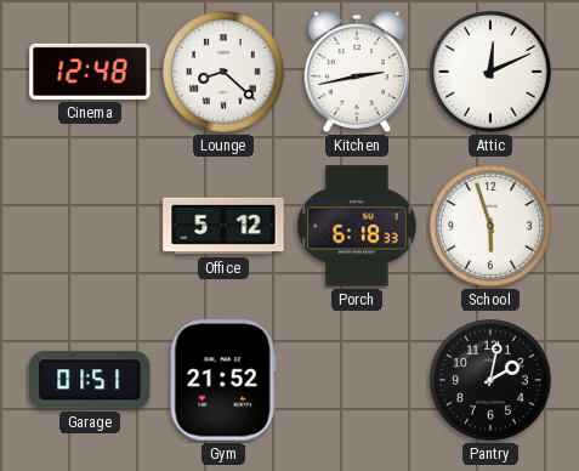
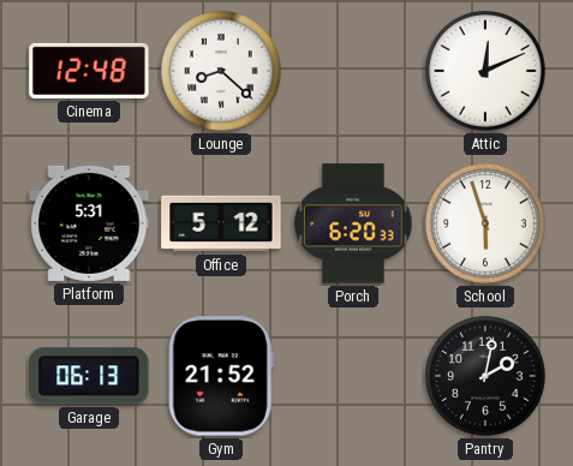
Kitchen: 2:43 -> none (357, 72)
Platform: none -> 5:31 (89, 223)
Porch: 6:18 -> 6:20 (353, 223)
Garage: 01:51 -> 06:13 (89, 376)
